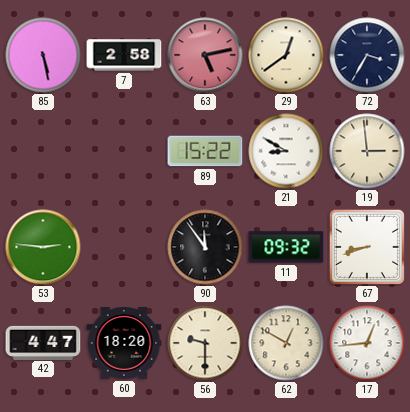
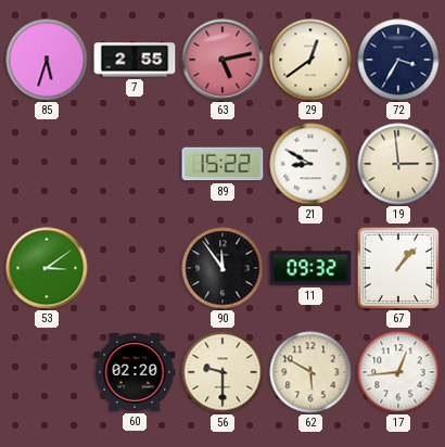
85: 5:28 -> 5:33 (47, 60)
7: 2:58 -> 2:55 (135, 60)
53: 2:46 -> 3:09 (47, 268)
67: 8:42 -> 1:07 (398, 268)
42: 4:47 -> none (43, 342)
60: 18:20 -> 02:20 (135, 372)
62: 12:50 -> 5:50 (310, 372)
